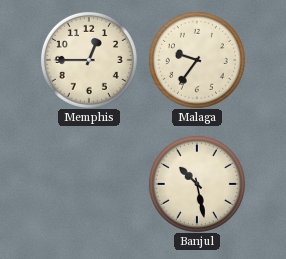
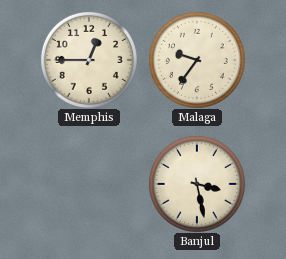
Banjul: 10:28 -> 3:28 (197, 184)
